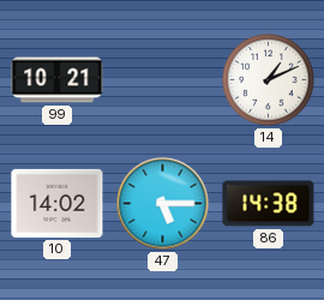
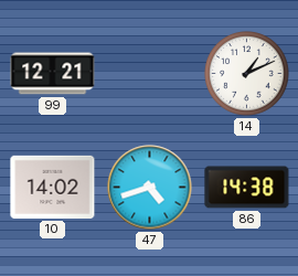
99: 10:21 -> 12:21 (53, 74)
47: 5:15 -> 4:42 (150, 188)
